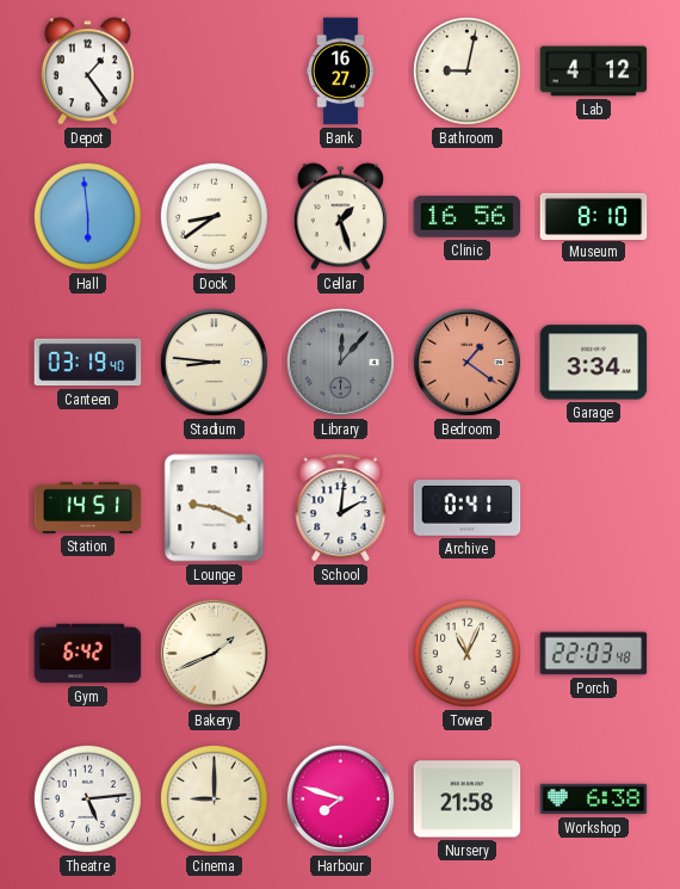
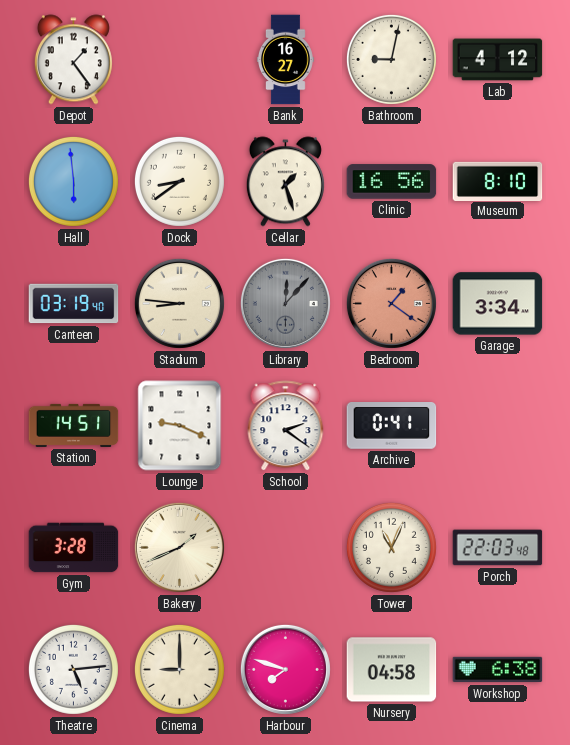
School: 2:01 -> 2:21 (286, 426)
Gym: 6:42 -> 3:28 (74, 548)
Nursery: 21:58 -> 04:58 (392, 670)
